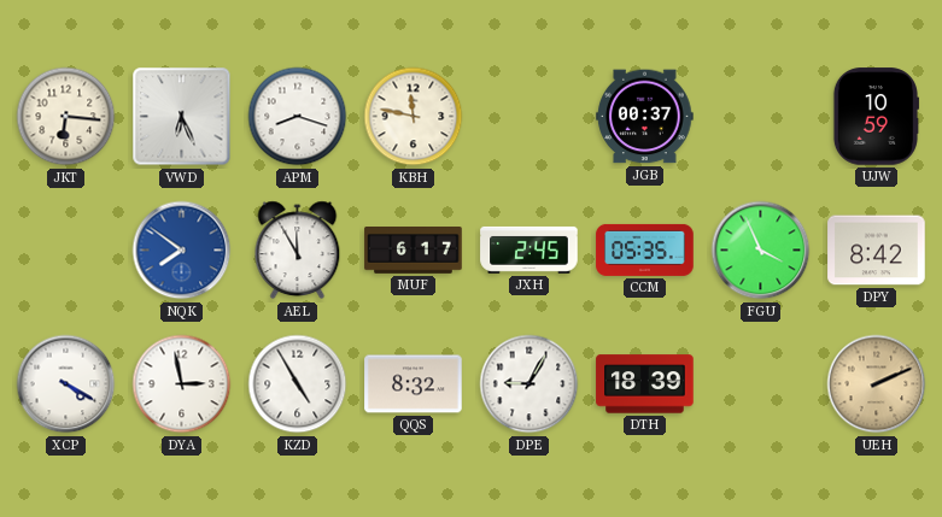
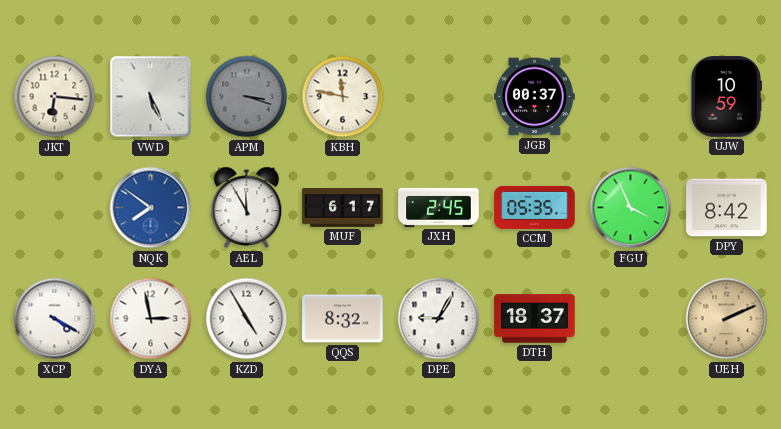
VWD: 6:26 -> 5:26 (151, 97)
APM: 8:18 -> 3:18 (247, 97)
APM dial: white -> grey (247, 97)
DTH: 18:39 -> 18:37 (535, 319)
